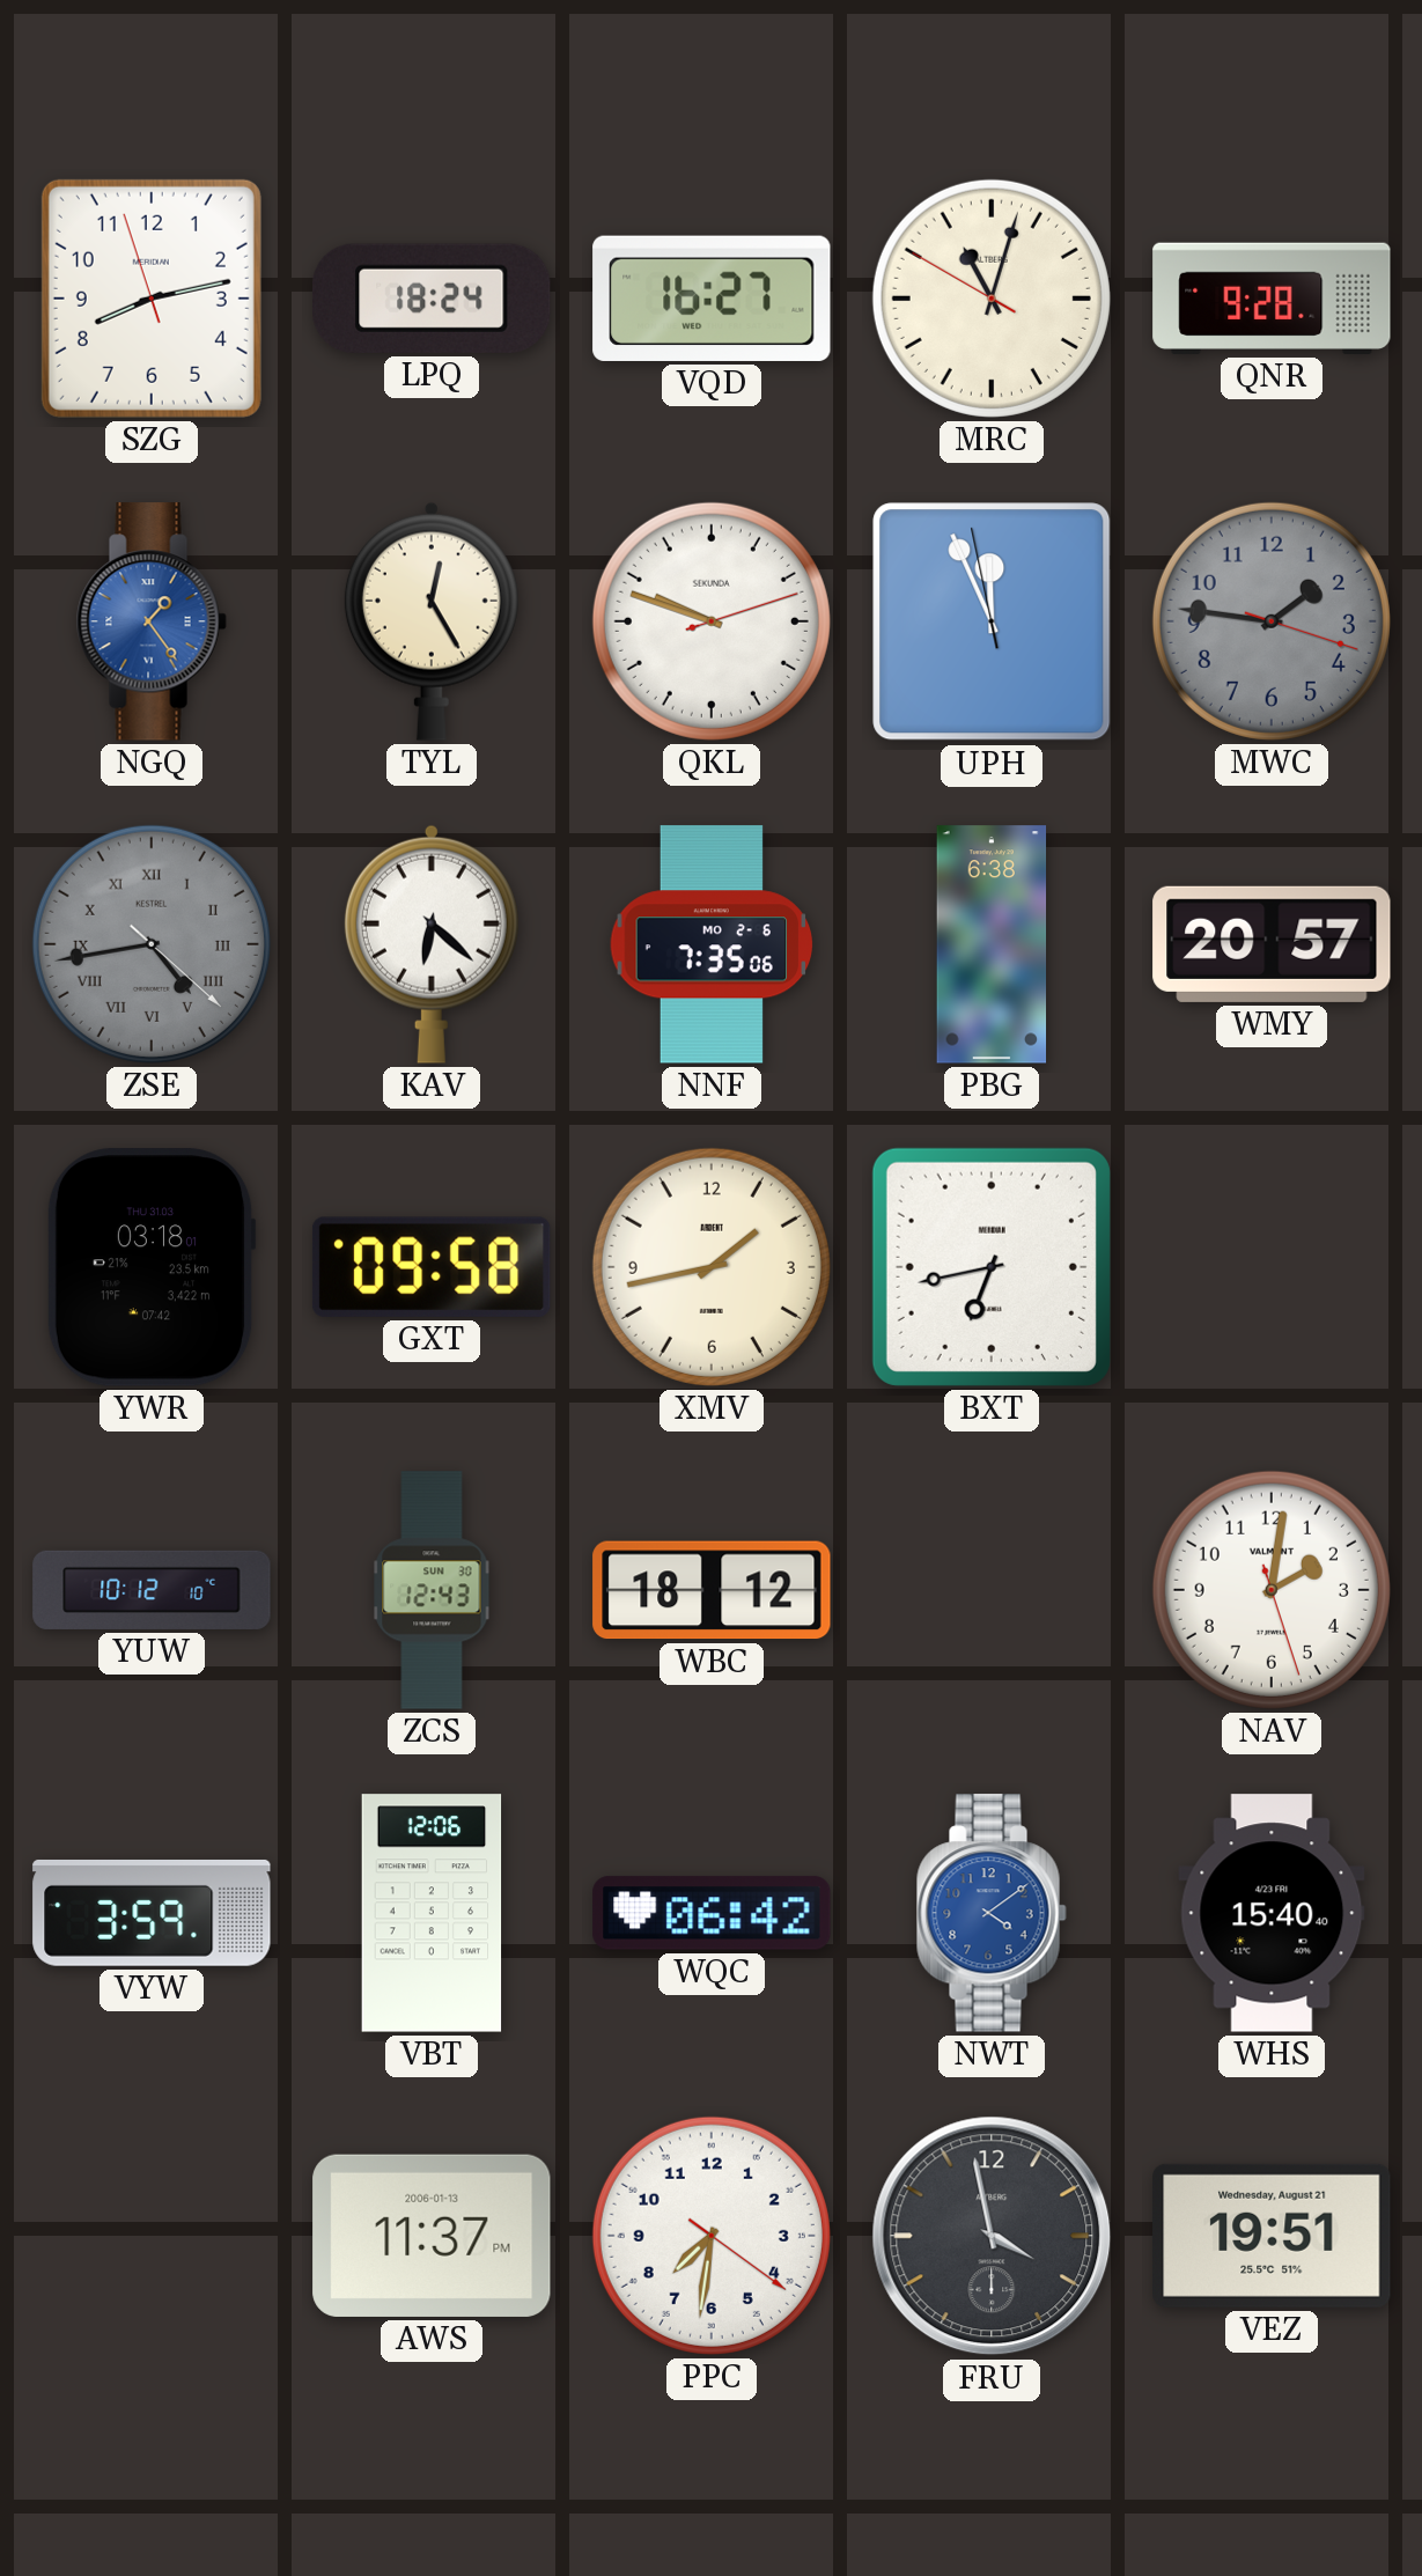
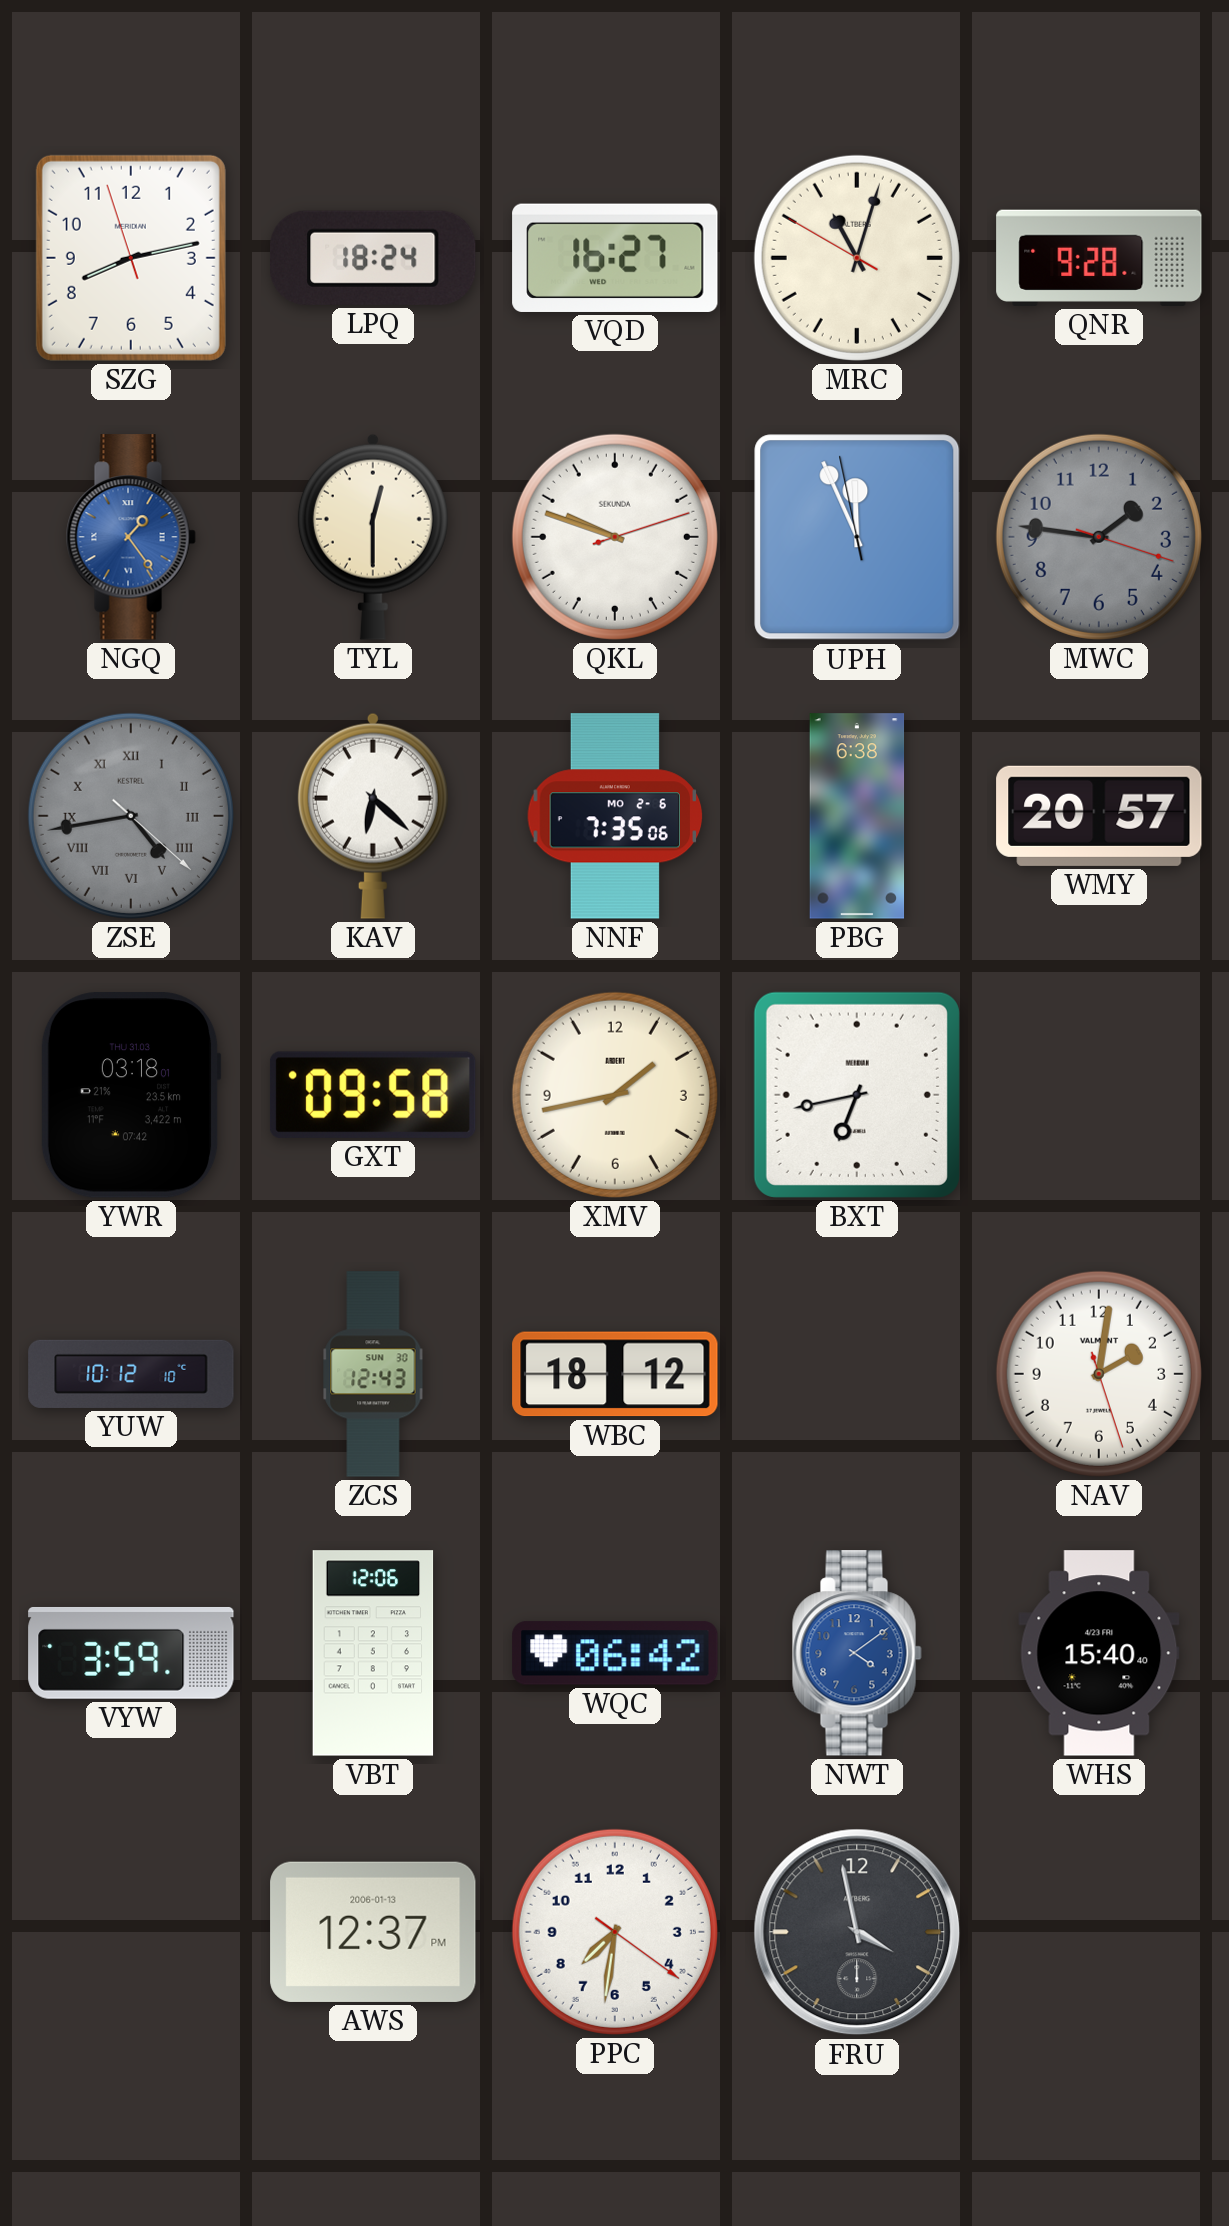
TYL: 12:25 -> 12:30 (373, 537)
AWS: 11:37 -> 12:37 (373, 1932)
VEZ: 19:51 -> none (1272, 2236)
